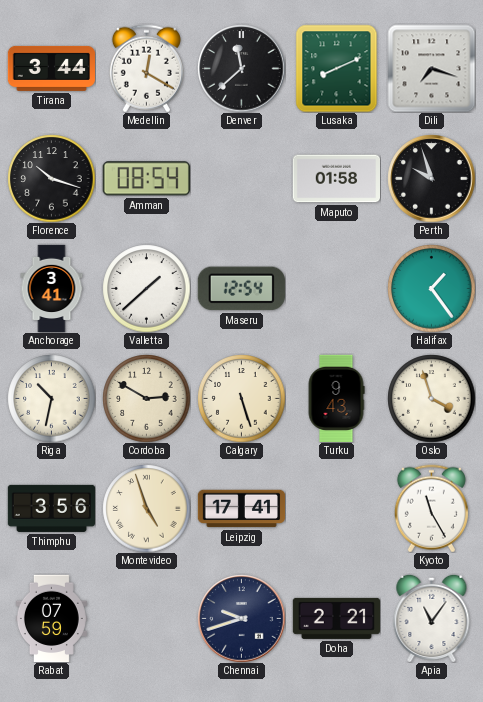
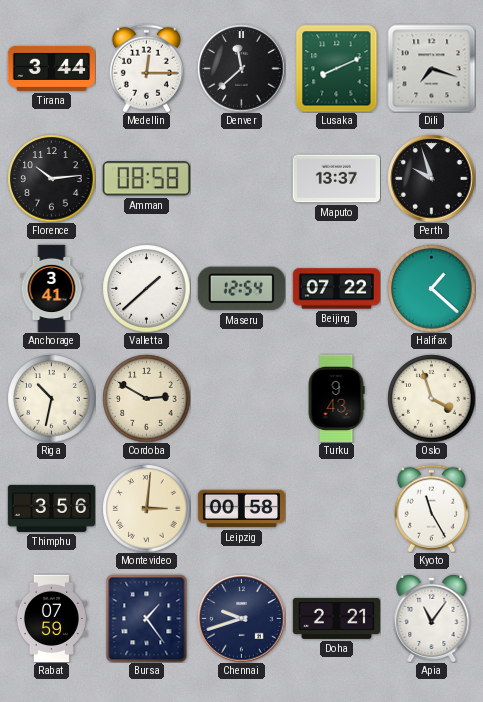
Medellin: 12:20 -> 12:15 (146, 68)
Florence: 10:18 -> 10:14 (51, 178)
Amman: 08:54 -> 08:58 (146, 179)
Maputo: 01:58 -> 13:37 (336, 179)
Beijing: none -> 07:22 (336, 289)
Halifax: 1:24 -> 1:22 (431, 288)
Calgary: 5:27 -> none (241, 398)
Montevideo: 4:57 -> 3:01 (146, 508)
Leipzig: 17:41 -> 00:58 (241, 509)
Bursa: none -> 1:24 (147, 618)
